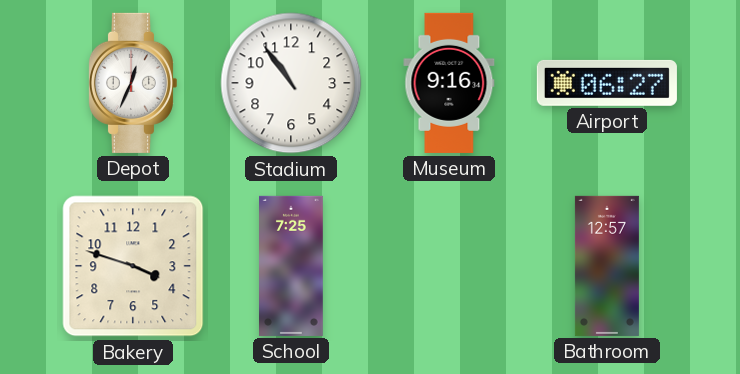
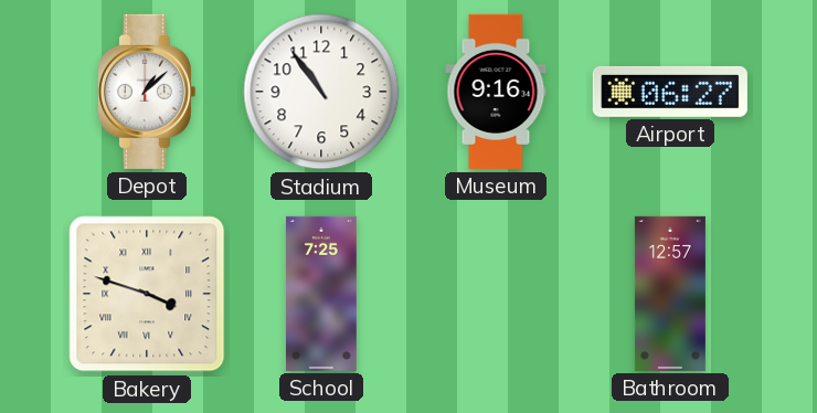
Depot: 12:34 -> 1:08 (146, 92)
Bakery numerals: Arabic -> Roman (147, 294)
